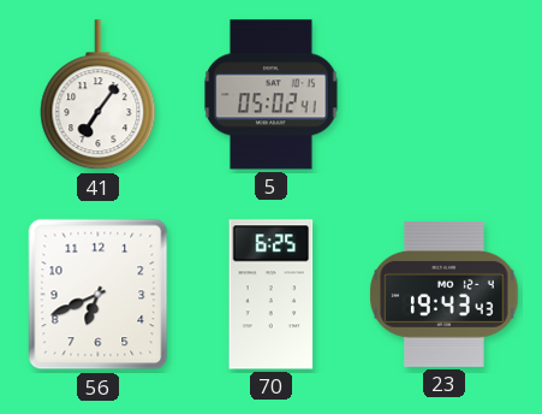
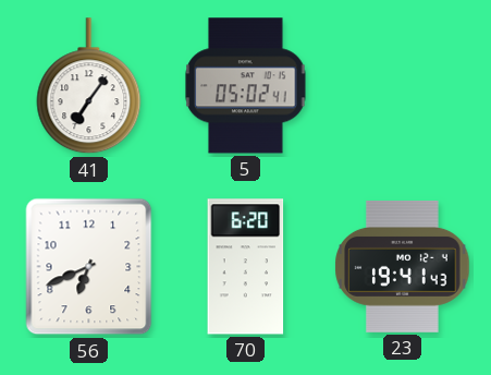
70: 6:25 -> 6:20 (246, 267)
23: 19:43 -> 19:41 (403, 266)
